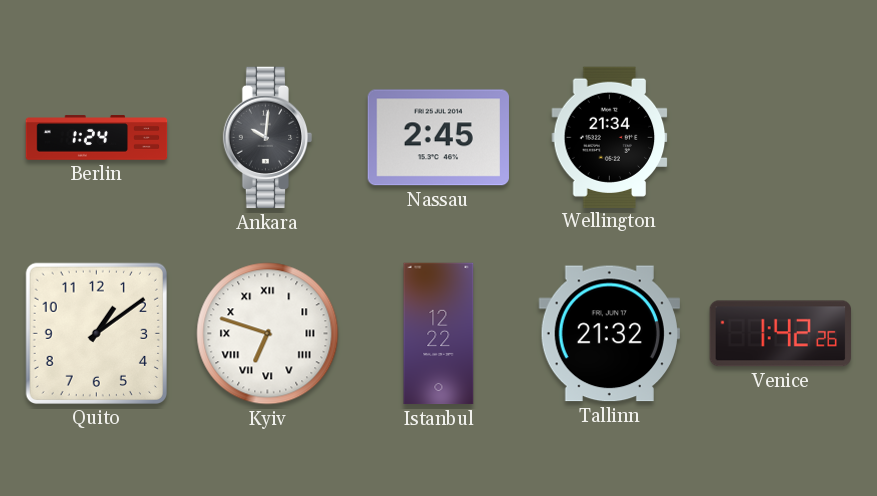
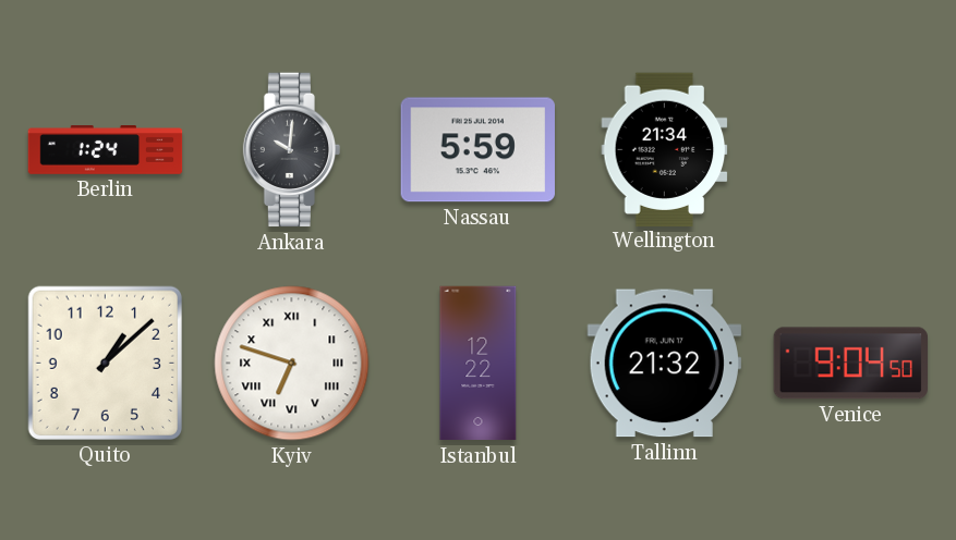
Nassau: 2:45 -> 5:59 (477, 150)
Quito: 1:09 -> 1:08 (105, 363)
Venice: 1:42 -> 9:04 (850, 364)
